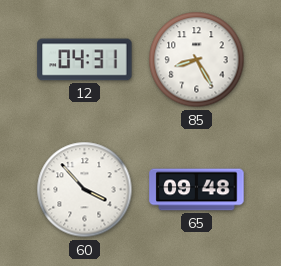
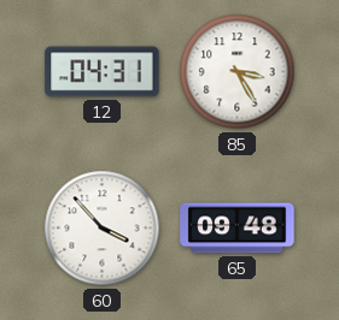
85: 8:25 -> 3:25 (238, 72)
